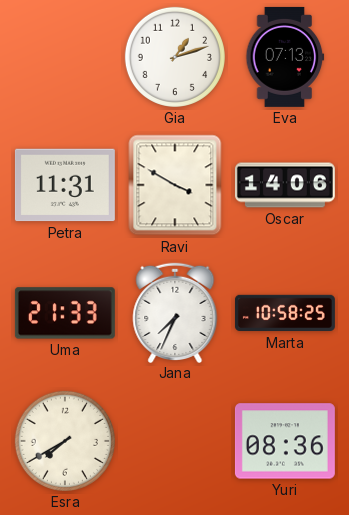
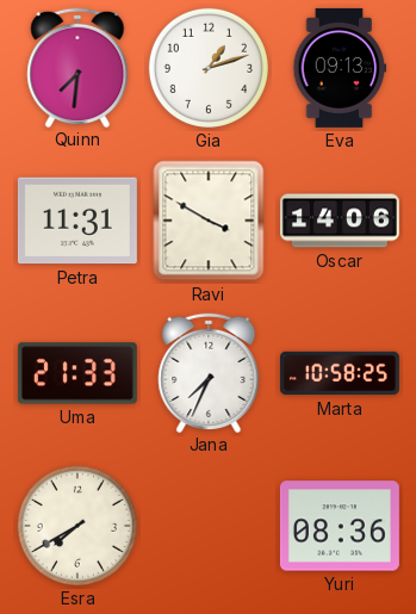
Quinn: none -> 7:31 (77, 67)
Eva: 07:13 -> 09:13 (340, 68)
